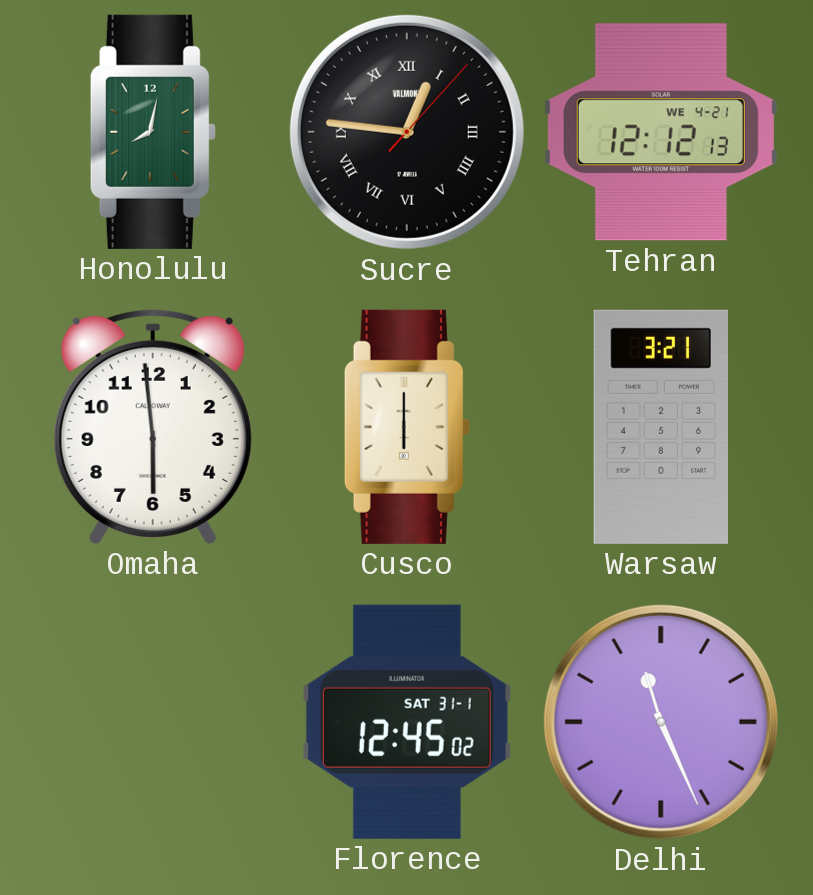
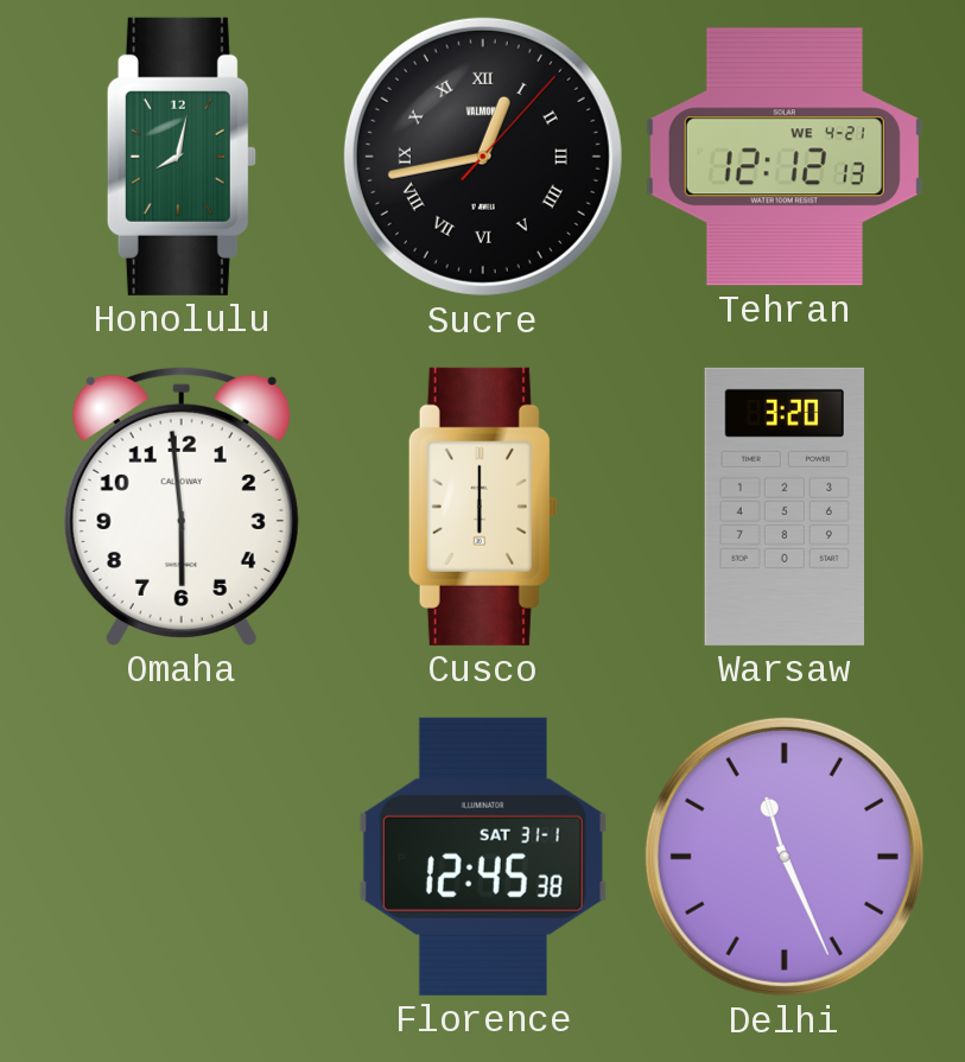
Sucre: 12:46 -> 12:43 (483, 157)
Warsaw: 3:21 -> 3:20 (783, 507)
Florence: 12:45:02 -> 12:45:38 (483, 857)
